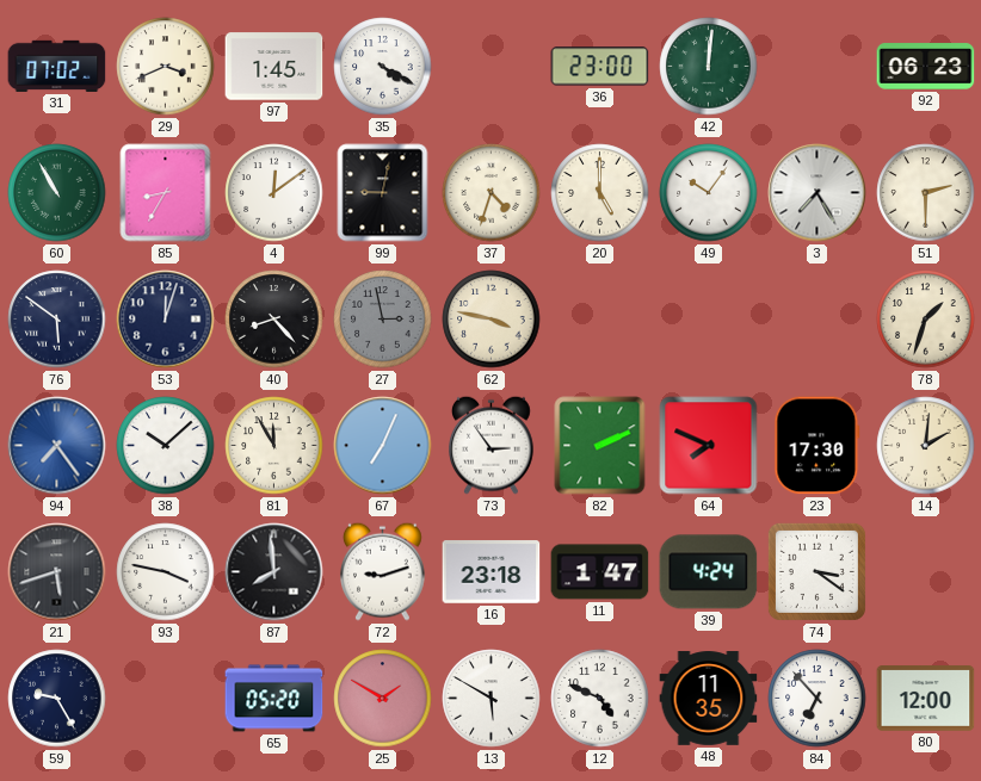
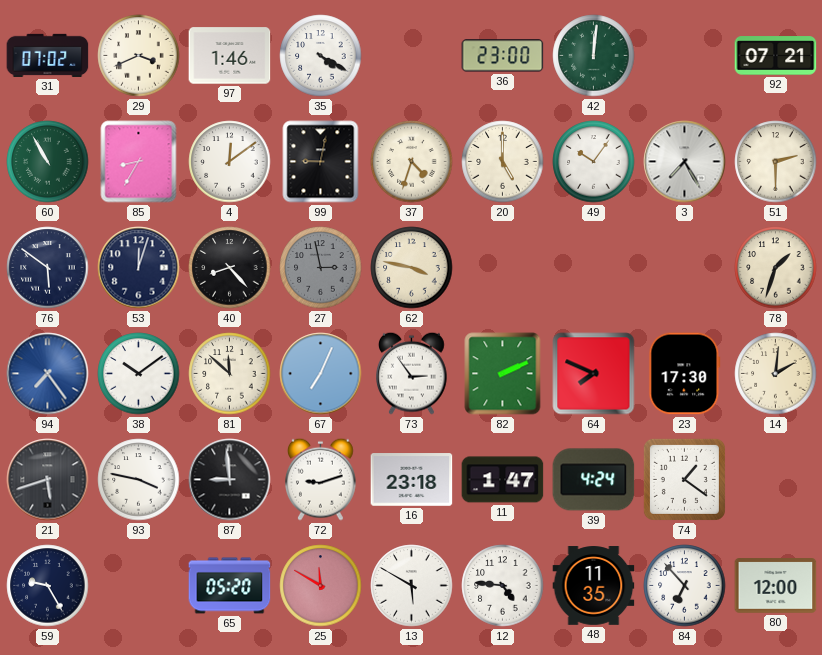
97: 1:45 -> 1:46 (230, 56)
92: 06:23 -> 07:21 (776, 56)
38: 10:08 -> 10:09 (139, 374)
81: 11:55 -> 11:52 (230, 374)
87: 7:59 -> 8:59 (230, 480)
74: 3:21 -> 1:21 (684, 479)
25: 1:50 -> 11:50 (321, 586)
12: 4:49 -> 4:46 (503, 586)
